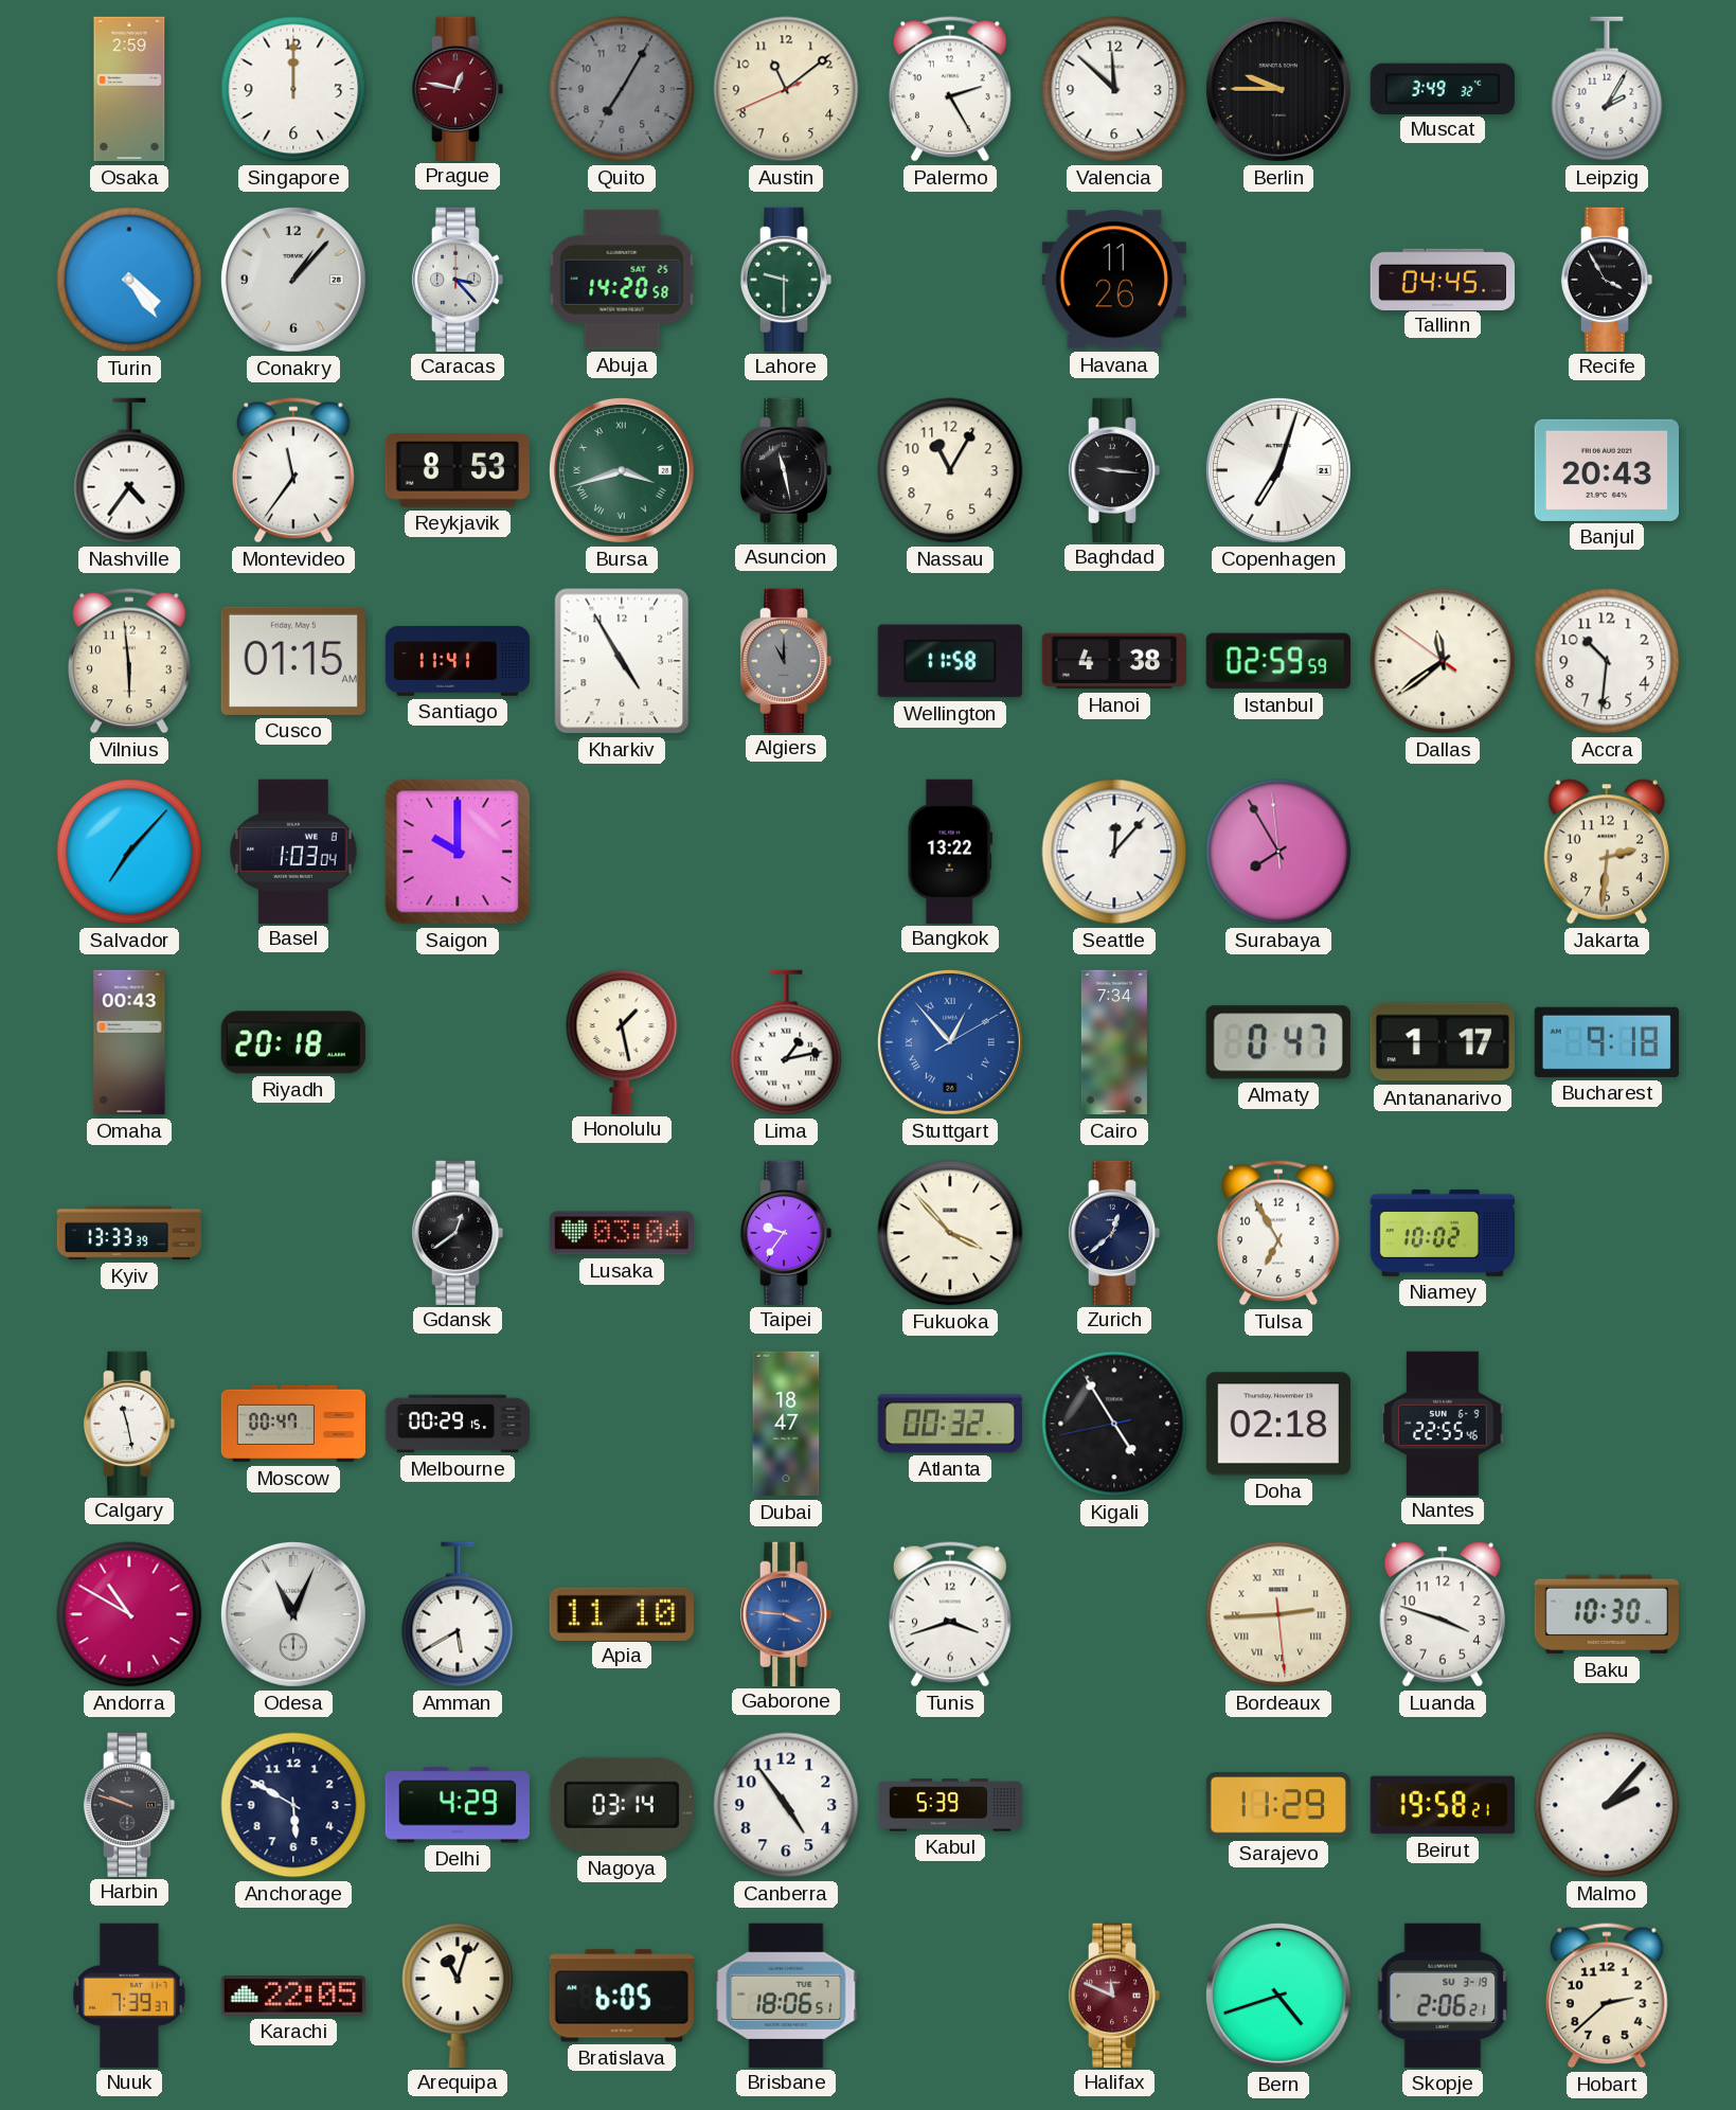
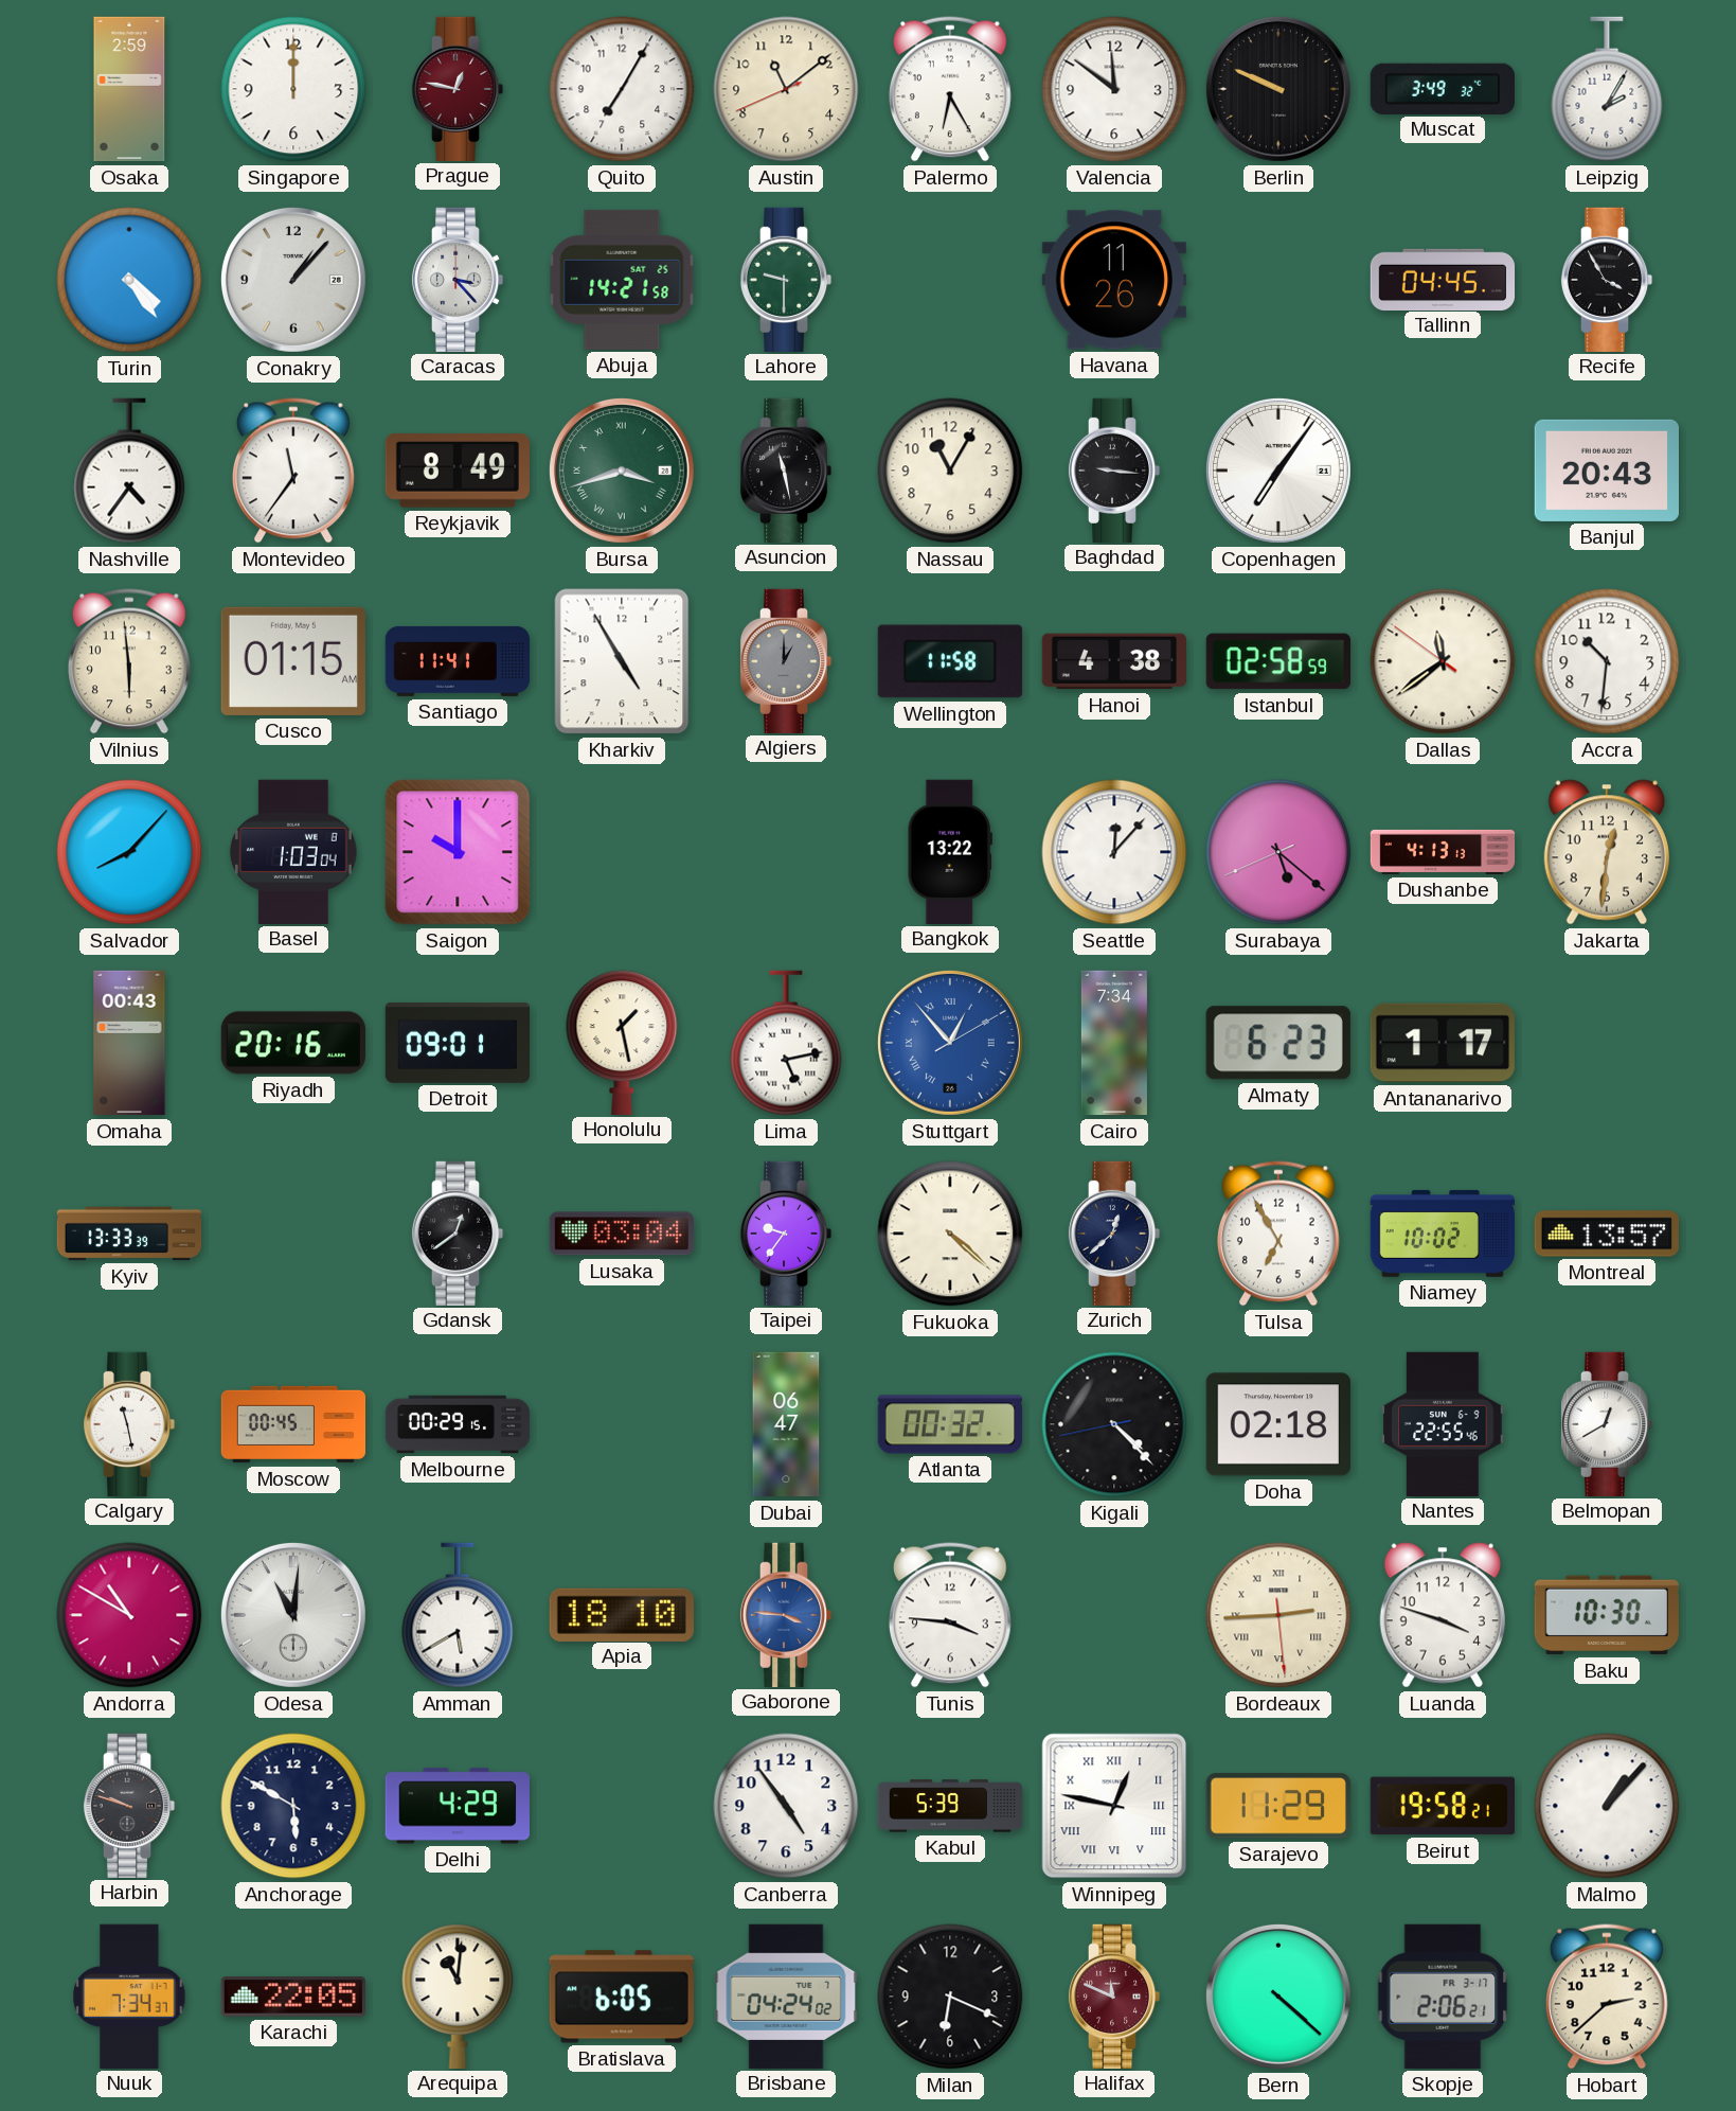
Quito dial: grey -> white (622, 89)
Palermo: 2:25 -> 6:25 (950, 89)
Valencia: 11:52 -> 11:51 (1114, 89)
Berlin: 9:45 -> 9:49 (1278, 89)
Abuja: 14:20 -> 14:21 (622, 280)
Reykjavik: 8:53 -> 8:49 (458, 472)
Copenhagen: 7:03 -> 7:06 (1278, 471)
Algiers: 11:00 -> 1:00 (786, 660)
Istanbul: 02:59 -> 02:58 (1277, 661)
Salvador: 7:07 -> 8:07 (129, 852)
Surabaya: 7:54 -> 5:21 (1278, 852)
Dushanbe: none -> 4:13 (1443, 852)
Jakarta: 2:31 -> 12:31 (1607, 852)
Riyadh: 20:18 -> 20:16 (293, 1043)
Detroit: none -> 09:01 (457, 1043)
Lima: 1:13 -> 5:13 (786, 1043)
Almaty: 0:47 -> 6:23 (1278, 1043)
Bucharest: 9:18 -> none (1607, 1042)
Fukuoka: 3:53 -> 4:22 (950, 1234)
Montreal: none -> 13:57 (1606, 1234)
Moscow: 00:47 -> 00:45 (293, 1424)
Dubai: 18:47 -> 06:47 (786, 1424)
Kigali: 4:54 -> 4:22 (1114, 1424)
Belmopan: none -> 12:40 (1607, 1423)
Odesa: 11:04 -> 11:01 (293, 1615)
Apia: 11:10 -> 18:10 (622, 1614)
Tunis: 3:42 -> 3:46 (950, 1615)
Nagoya: 03:14 -> none (622, 1805)
Winnipeg: none -> 12:47 (1114, 1806)
Malmo: 2:07 -> 1:07 (1607, 1806)
Nuuk: 7:39 -> 7:34 (129, 1995)
Arequipa: 11:03 -> 11:01 (458, 1995)
Brisbane: 18:06 -> 04:24 (786, 1995)
Milan: none -> 6:19 (950, 1997)
Bern: 4:42 -> 4:22 (1278, 1997)
Skopje date: SU 3-19 -> FR 3-17 (1443, 1997)
